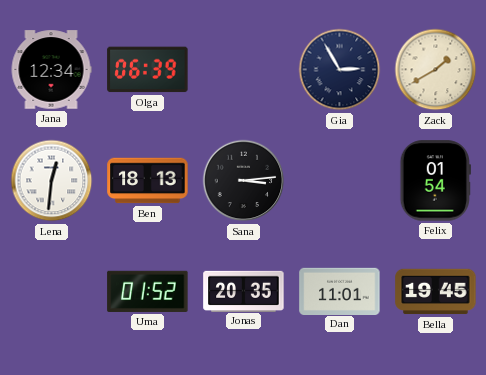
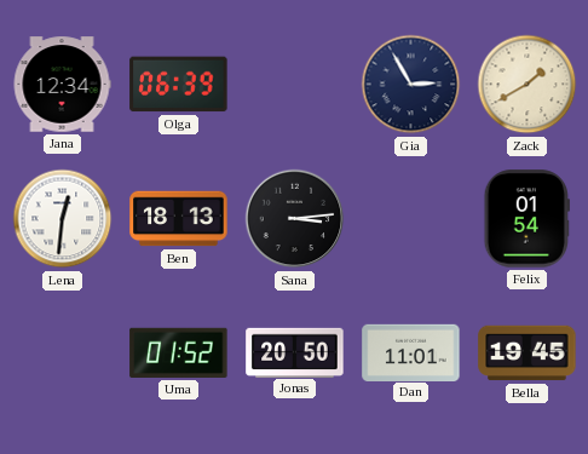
Jonas: 20:35 -> 20:50 (295, 352)
